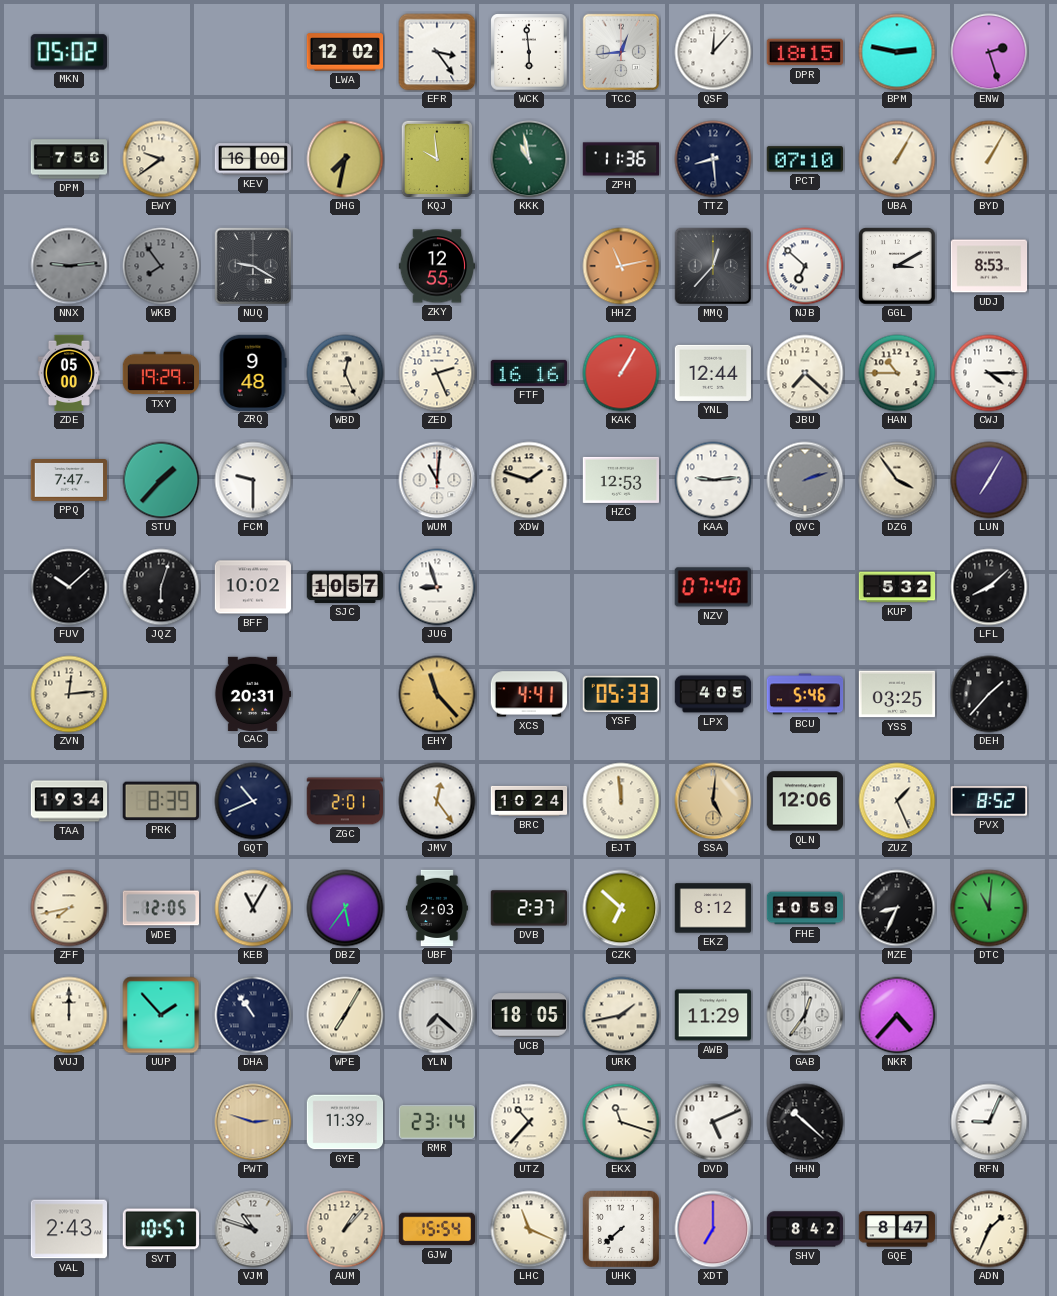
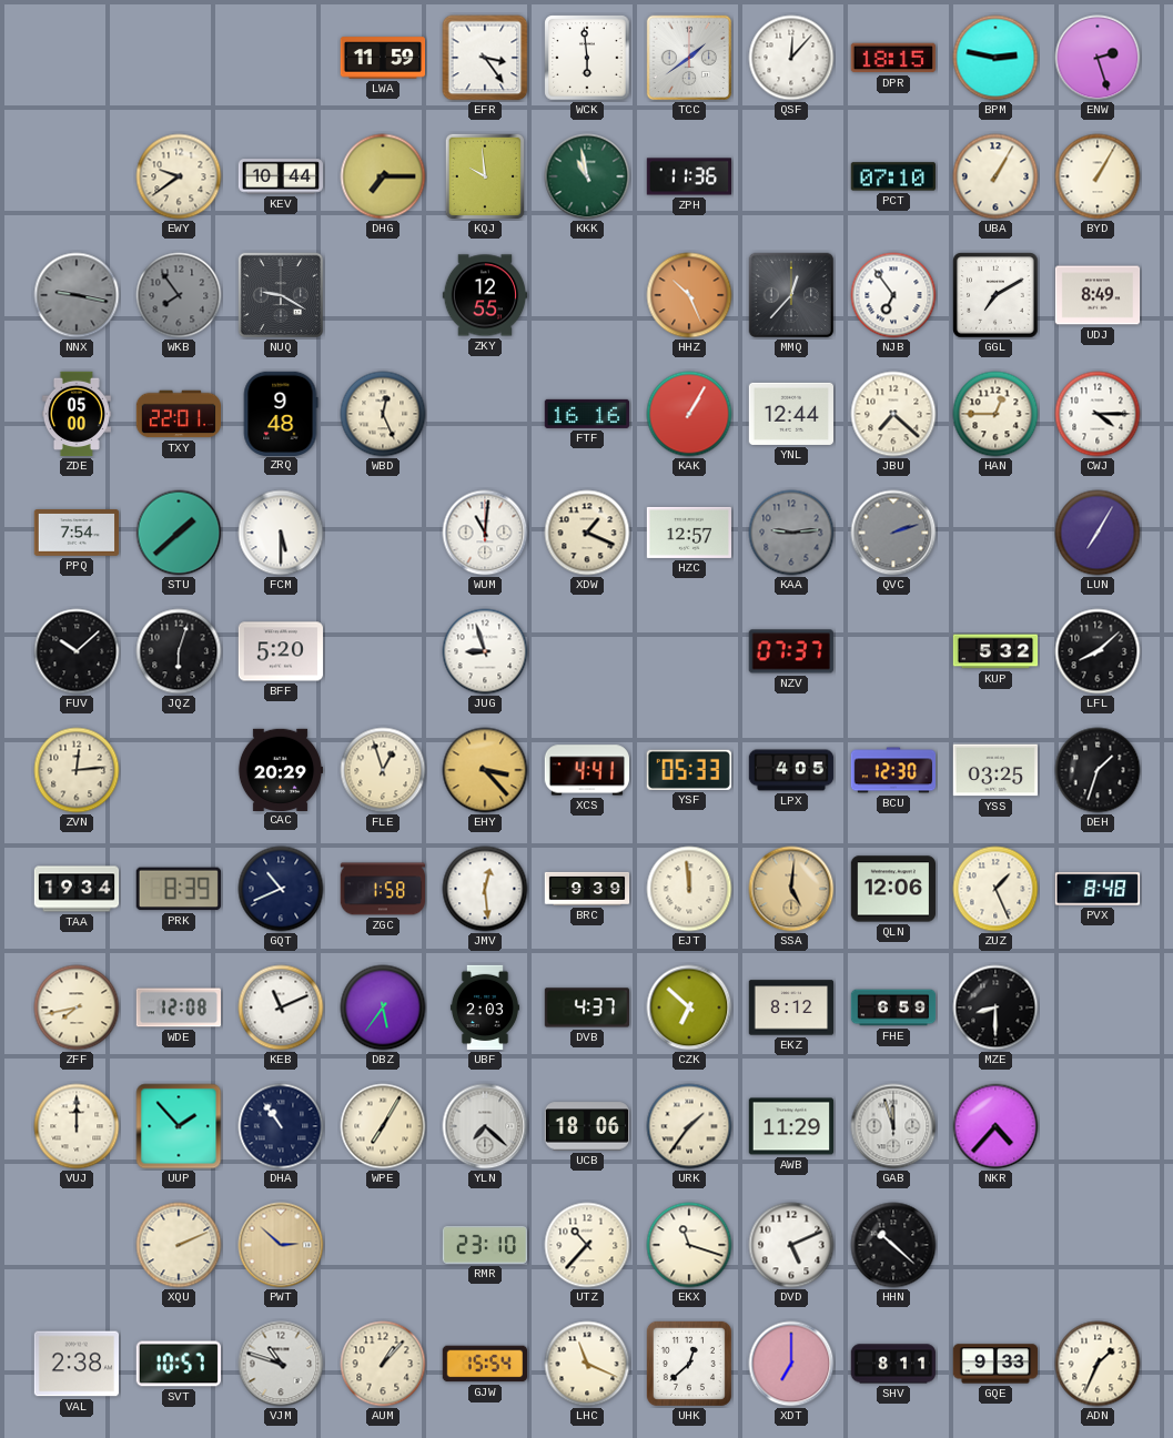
MKN: 05:02 -> none (69, 52)
LWA: 12:02 -> 11:59 (383, 58)
TCC: 12:44 -> 1:39 (689, 58)
DPM: 7:56 -> none (69, 159)
KEV: 16:00 -> 10:44 (281, 176)
DHG: 7:32 -> 7:15 (383, 176)
TTZ: 8:29 -> none (713, 159)
NNX: 9:14 -> 9:17 (77, 295)
HHZ: 11:13 -> 10:26 (689, 295)
NJB: 6:52 -> 6:54 (893, 295)
GGL: 3:10 -> 7:10 (995, 295)
UDJ: 8:53 -> 8:49 (1098, 295)
TXY: 19:29 -> 22:01 (178, 414)
ZED: 2:26 -> none (437, 373)
HAN: 10:45 -> 12:45 (995, 414)
PPQ: 7:47 -> 7:54 (77, 534)
STU: 1:37 -> 1:38 (179, 533)
FCM: 9:30 -> 5:30 (281, 533)
XDW: 1:48 -> 1:19 (587, 533)
HZC: 12:53 -> 12:57 (688, 533)
KAA dial: white -> grey (791, 533)
DZG: 3:54 -> none (897, 480)
BFF: 10:02 -> 5:20 (281, 651)
SJC: 10:57 -> none (345, 587)
NZV: 07:40 -> 07:37 (791, 651)
CAC: 20:31 -> 20:29 (280, 769)
FLE: none -> 12:57 (383, 770)
EHY: 11:23 -> 3:23 (485, 770)
BCU: 5:46 -> 12:30 (893, 770)
DEH: 1:37 -> 1:33 (1098, 770)
ZGC: 2:01 -> 1:58 (382, 889)
JMV: 12:24 -> 12:29 (485, 889)
BRC: 10:24 -> 9:39 (587, 889)
PVX: 8:52 -> 8:48 (1096, 889)
WDE: 12:05 -> 12:08 (178, 1007)
KEB: 11:05 -> 11:11 (281, 1007)
DVB: 2:37 -> 4:37 (586, 1007)
FHE: 10:59 -> 6:59 (893, 1007)
MZE: 8:34 -> 8:30 (995, 1007)
DTC: 11:01 -> none (989, 908)
UCB: 18:05 -> 18:06 (586, 1126)
URK: 1:43 -> 1:36 (689, 1126)
GAB: 12:36 -> 11:57 (893, 1126)
XQU: none -> 2:11 (179, 1245)
PWT: 2:48 -> 2:52 (281, 1245)
GYE: 11:39 -> none (345, 1122)
RMR: 23:14 -> 23:10 (484, 1245)
RFN: 9:04 -> none (989, 1122)
VAL: 2:43 -> 2:38 (75, 1364)
UHK: 7:38 -> 12:38 (689, 1364)
SHV: 8:42 -> 8:11 (893, 1364)
GQE: 8:47 -> 9:33 (995, 1364)
